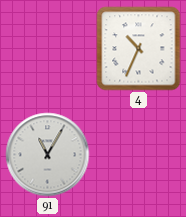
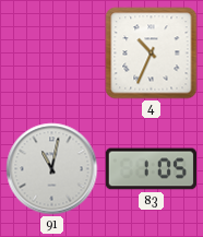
91: 11:05 -> 11:02 (52, 169)
83: none -> 1:05 (152, 169)
